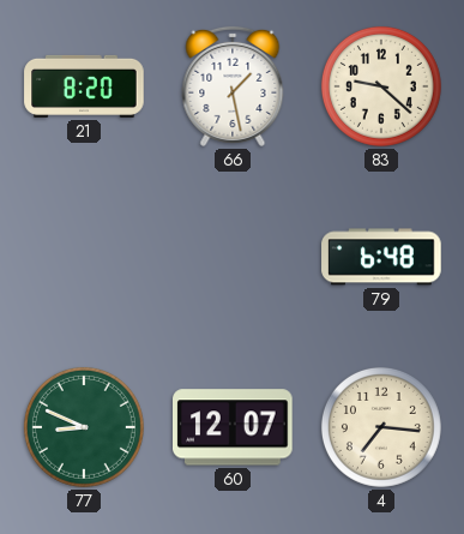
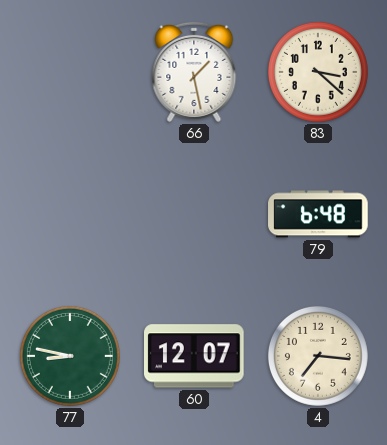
21: 8:20 -> none (84, 86)
83: 9:22 -> 3:22 (318, 72)
77: 8:49 -> 8:47 (70, 356)
